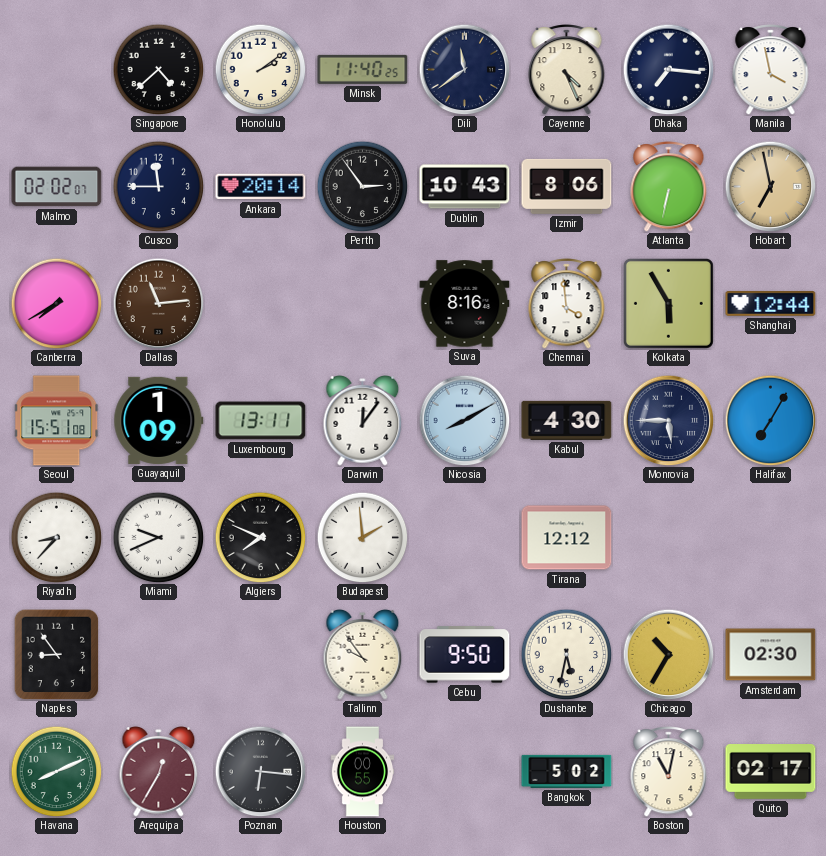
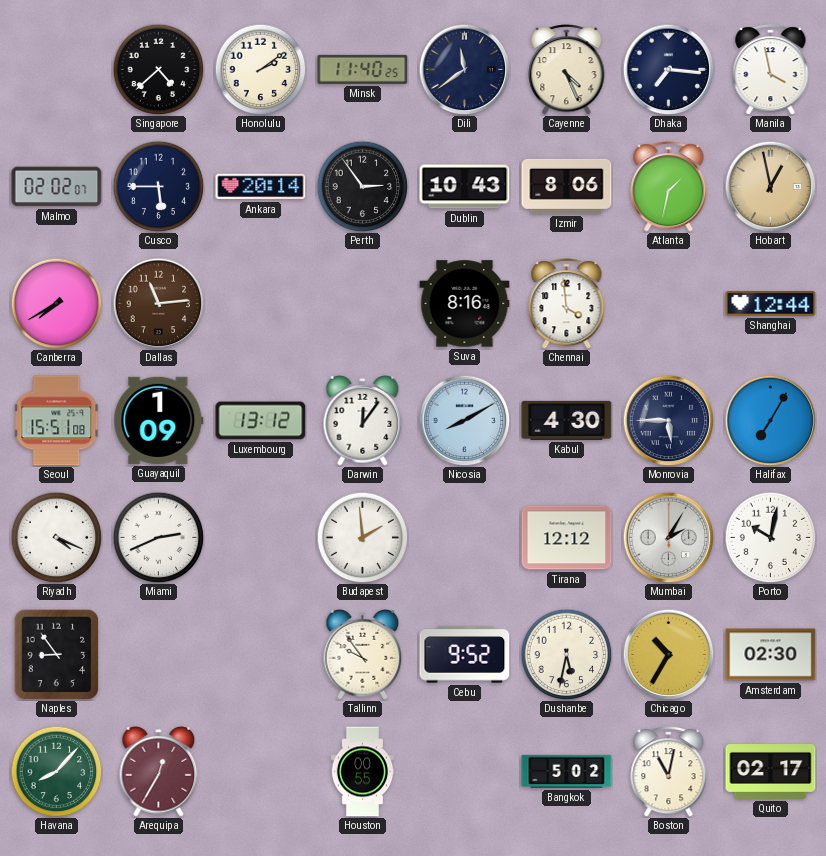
Cusco: 11:45 -> 5:45 (158, 186)
Atlanta: 6:32 -> 1:32 (669, 187)
Hobart: 6:58 -> 12:58 (770, 186)
Kolkata: 5:55 -> none (668, 303)
Luxembourg: 13:11 -> 13:12 (261, 421)
Riyadh: 8:37 -> 4:19 (56, 537)
Miami: 9:41 -> 2:41 (158, 537)
Algiers: 7:49 -> none (260, 537)
Mumbai: none -> 2:05 (668, 537)
Porto: none -> 10:02 (770, 537)
Cebu: 9:50 -> 9:52 (465, 655)
Havana: 8:11 -> 8:07 (56, 771)
Poznan: 6:16 -> none (260, 771)
